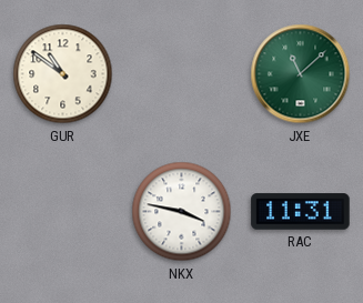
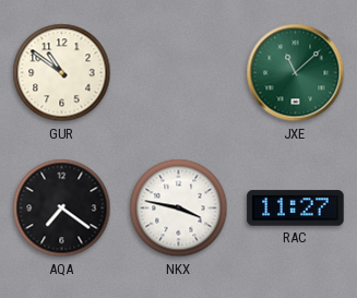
AQA: none -> 7:21 (62, 208)
RAC: 11:31 -> 11:27 (296, 208)
